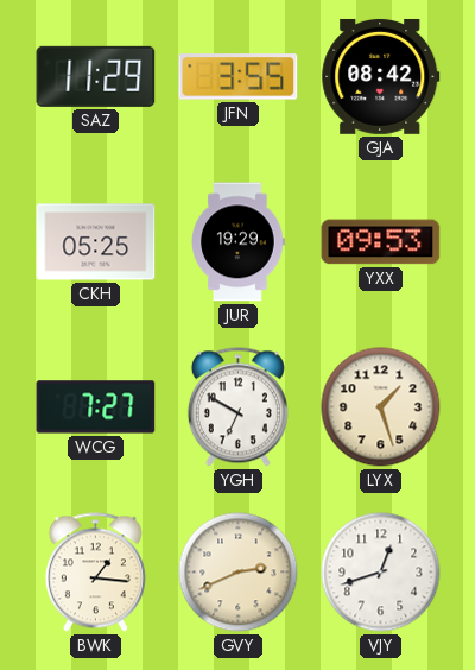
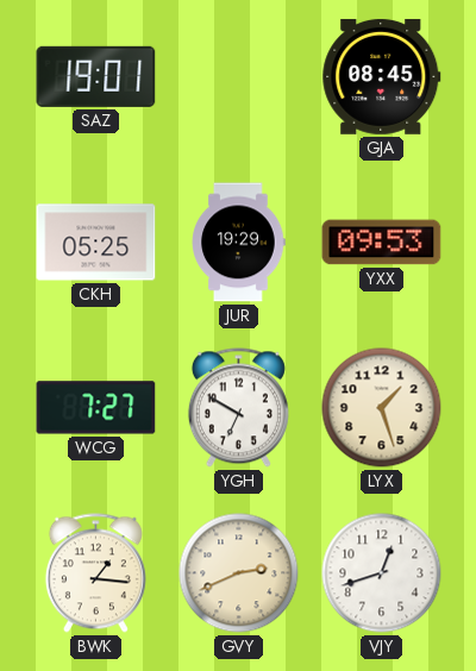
SAZ: 11:29 -> 19:01 (96, 76)
JFN: 3:55 -> none (239, 77)
GJA: 08:42 -> 08:45 (382, 76)
